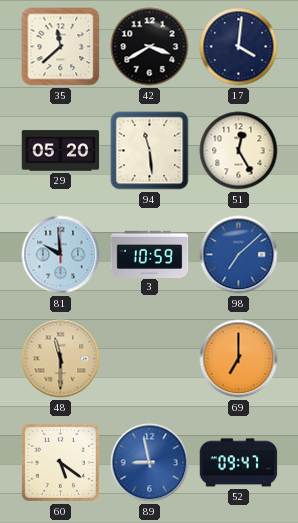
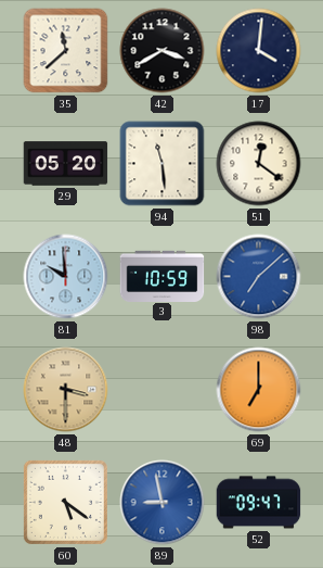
51: 12:25 -> 12:21 (259, 164)
48: 11:30 -> 3:30 (66, 390)
